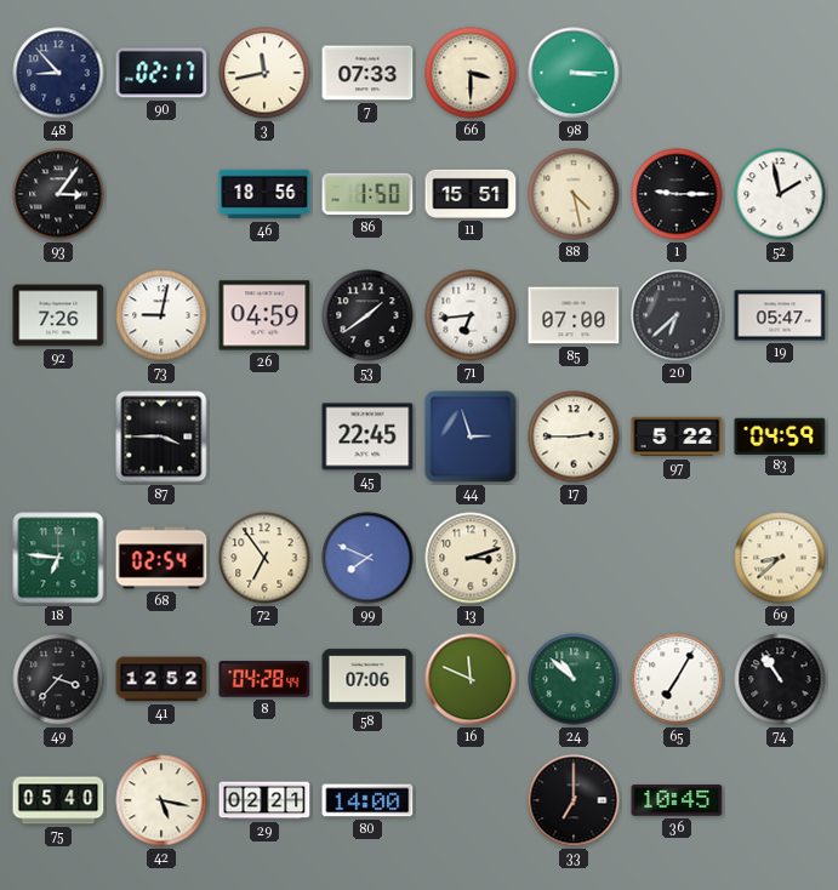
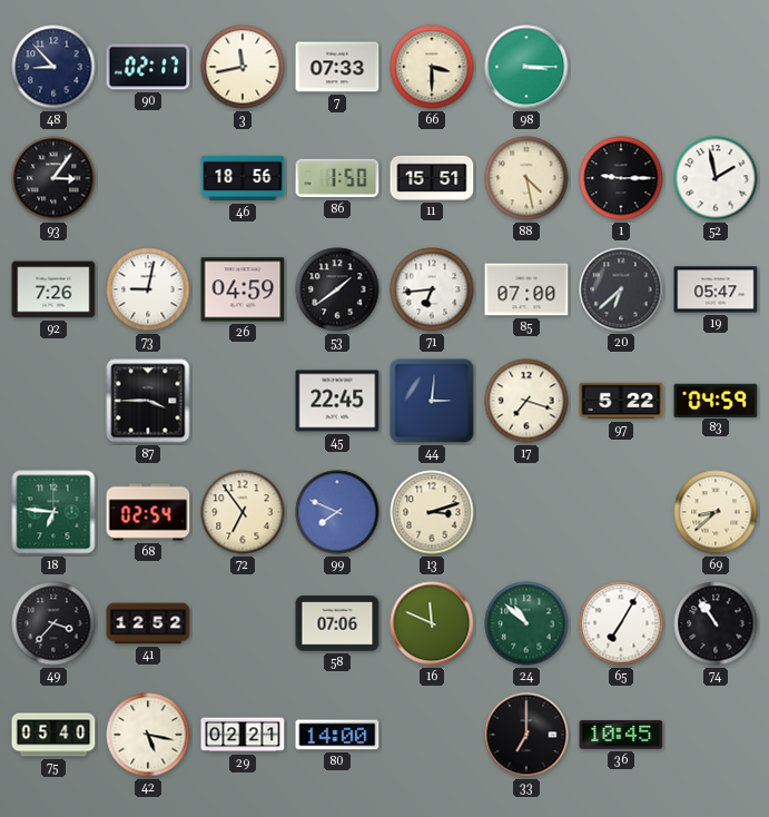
44: 2:57 -> 3:01 (432, 401)
17: 2:45 -> 7:18 (526, 401)
8: 04:28 -> none (264, 679)
